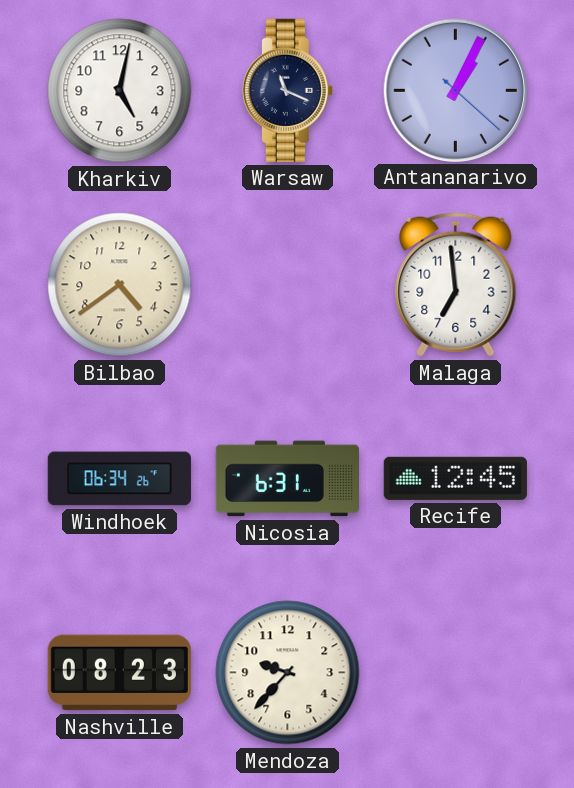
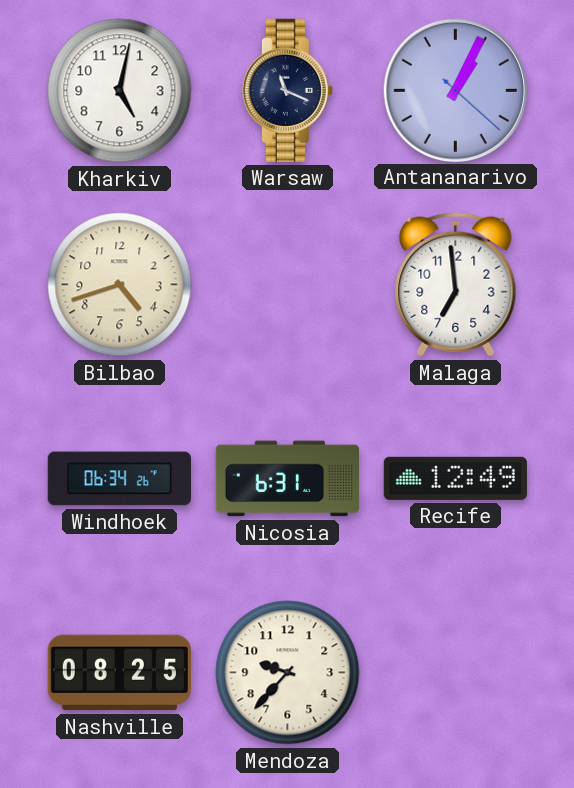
Bilbao: 4:39 -> 4:42 (120, 285)
Recife: 12:45 -> 12:49 (455, 478)
Nashville: 08:23 -> 08:25 (119, 673)
